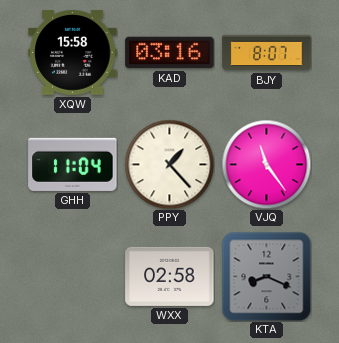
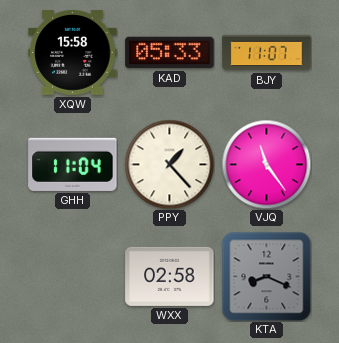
KAD: 03:16 -> 05:33 (170, 53)
BJY: 8:07 -> 11:07 (267, 53)
